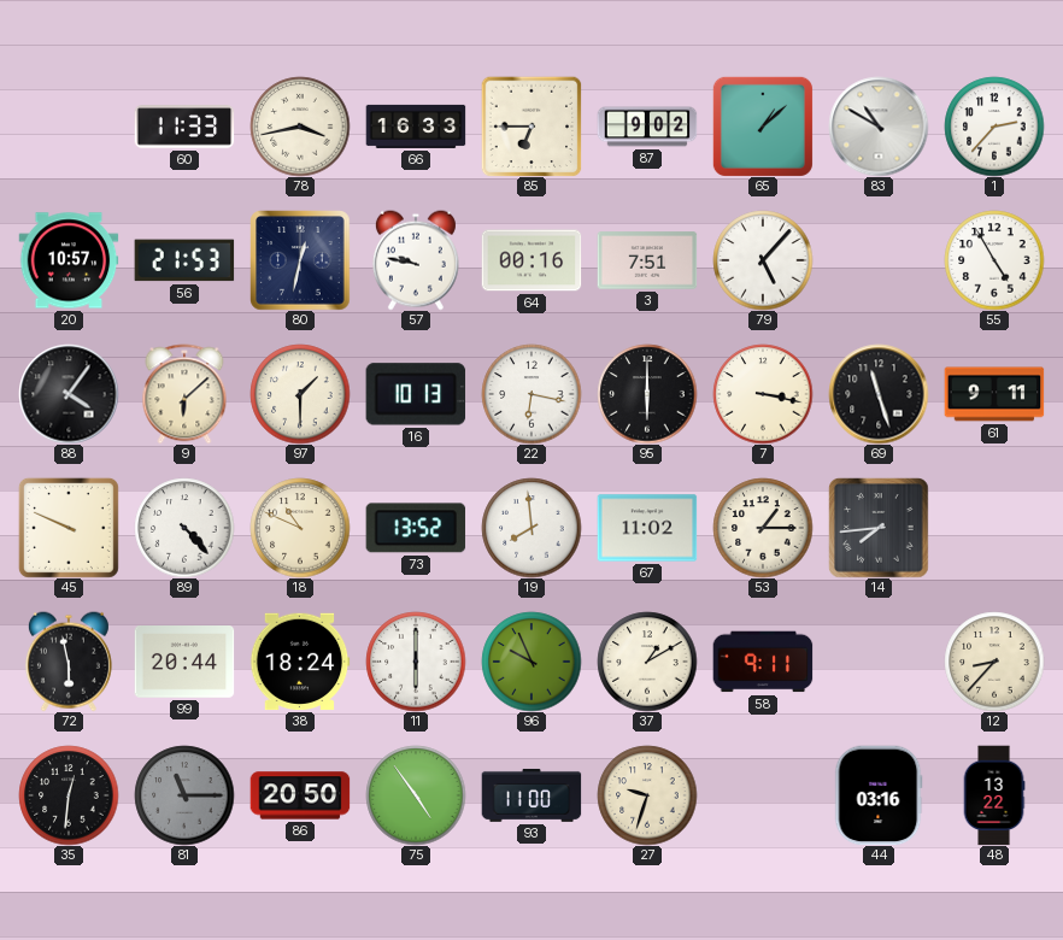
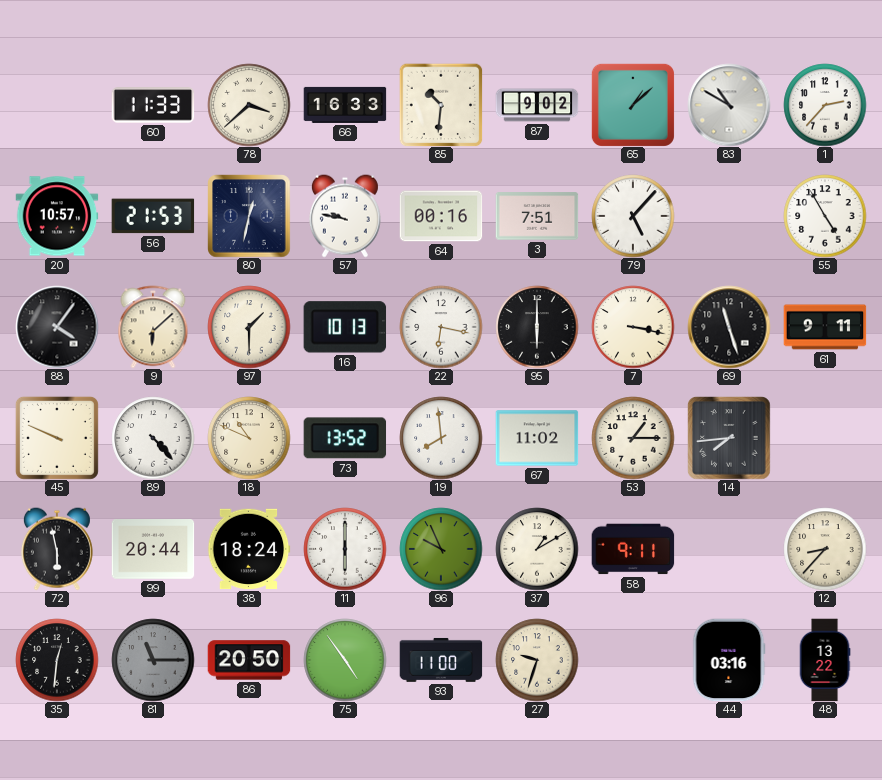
78: 3:43 -> 3:38 (249, 105)
85: 6:45 -> 10:31 (441, 105)
